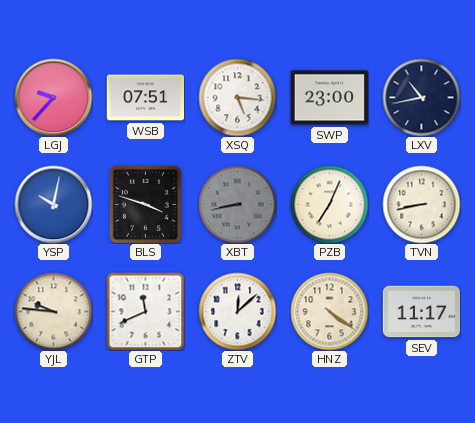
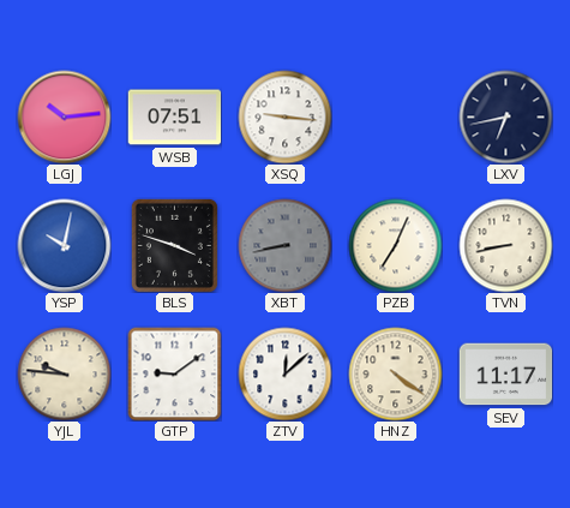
LGJ: 9:37 -> 10:14 (64, 116)
XSQ: 5:16 -> 9:16 (284, 116)
SWP: 23:00 -> none (329, 98)
LXV: 10:43 -> 6:43 (505, 116)
GTP: 11:41 -> 9:09 (174, 373)
